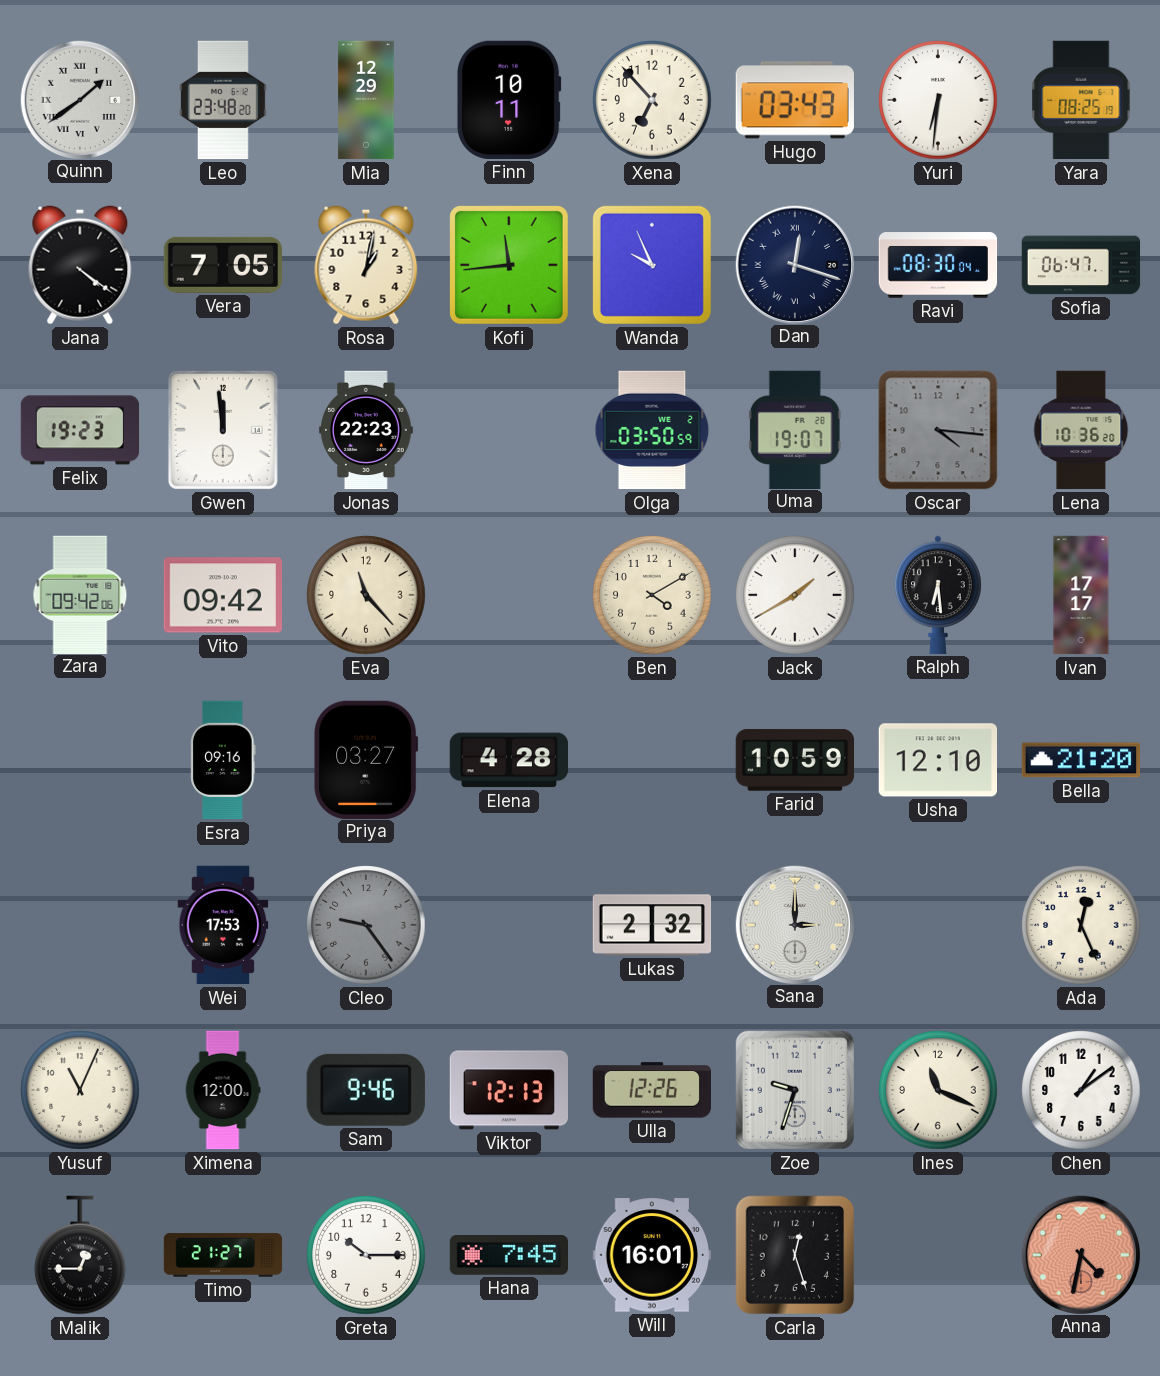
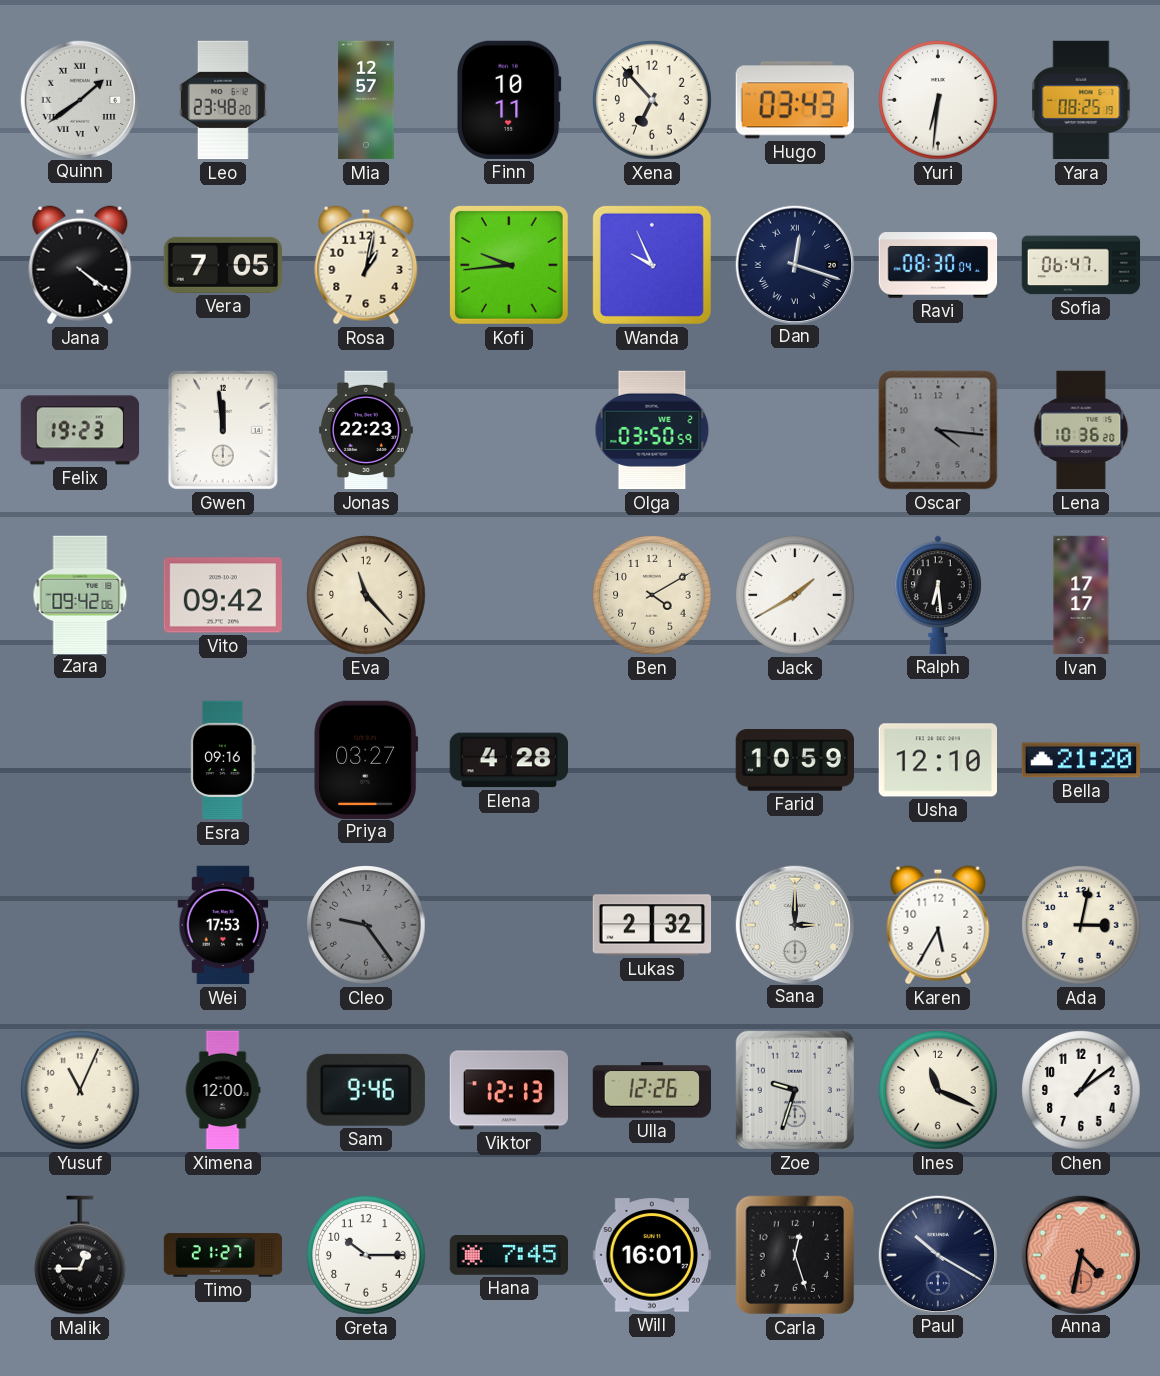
Mia: 12:29 -> 12:57 (366, 100)
Kofi: 11:44 -> 9:44 (509, 265)
Uma: 19:07 -> none (795, 429)
Karen: none -> 5:35 (938, 925)
Ada: 12:26 -> 3:02 (1081, 925)
Paul: none -> 10:20 (937, 1254)
